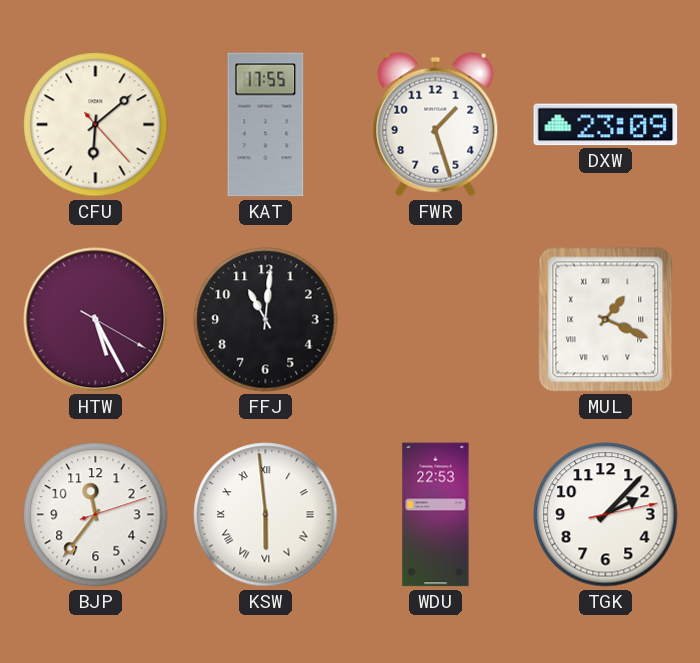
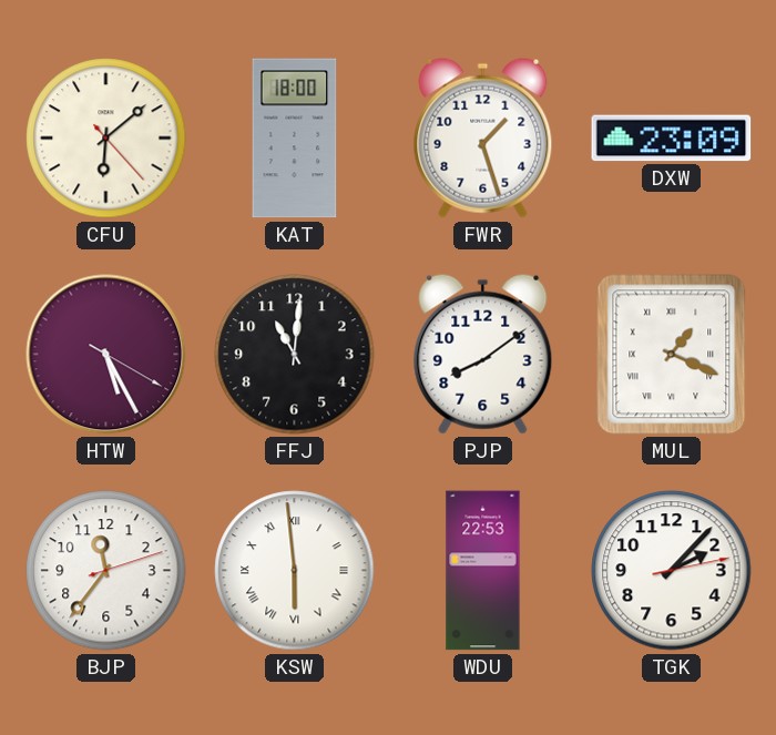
KAT: 17:55 -> 18:00 (295, 139)
PJP: none -> 8:09 (483, 354)
